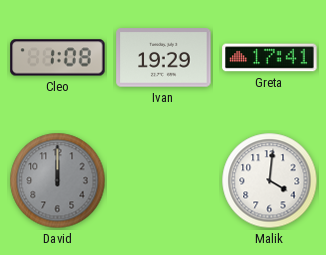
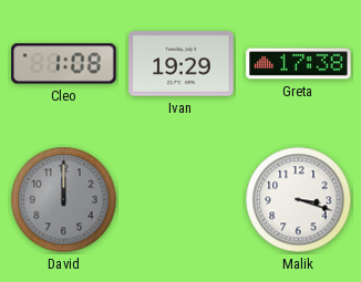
Greta: 17:41 -> 17:38 (299, 64)
Malik: 4:01 -> 3:18 (299, 200)
